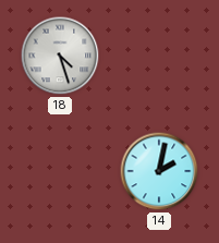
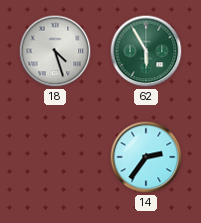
62: none -> 5:55 (146, 51)
14: 2:02 -> 2:36 (146, 157)
